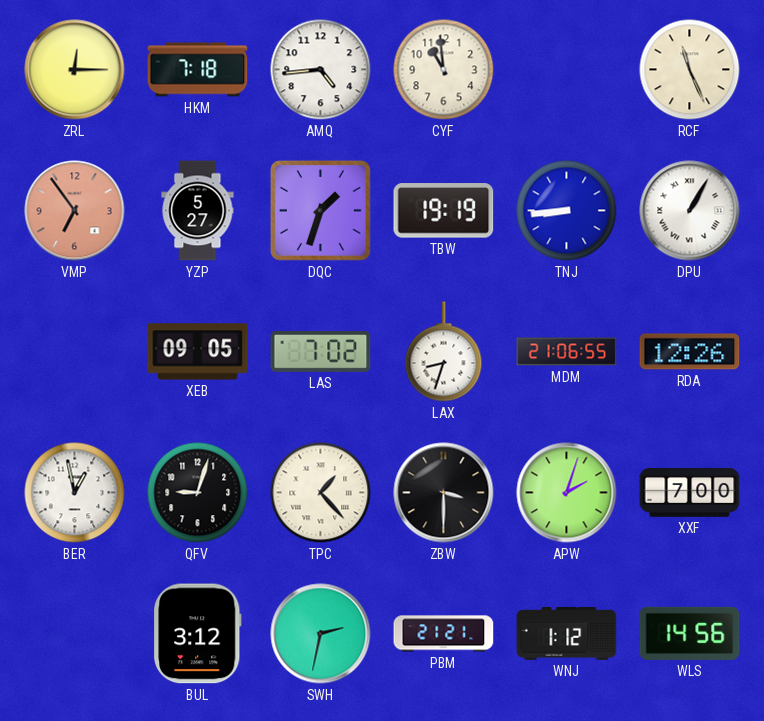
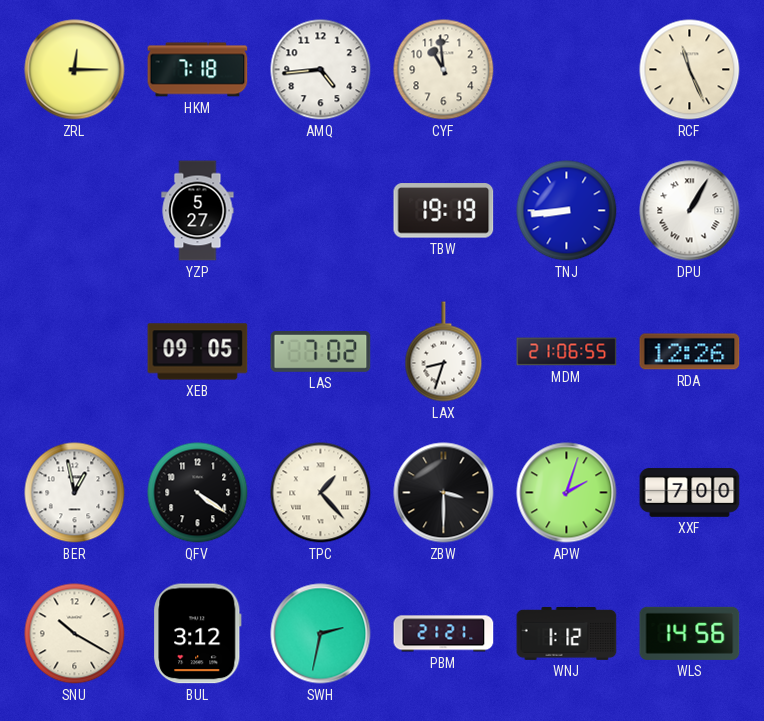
VMP: 6:54 -> none (75, 211)
DQC: 1:33 -> none (320, 210)
QFV: 9:03 -> 4:21 (198, 493)
SNU: none -> 10:20 (75, 634)
